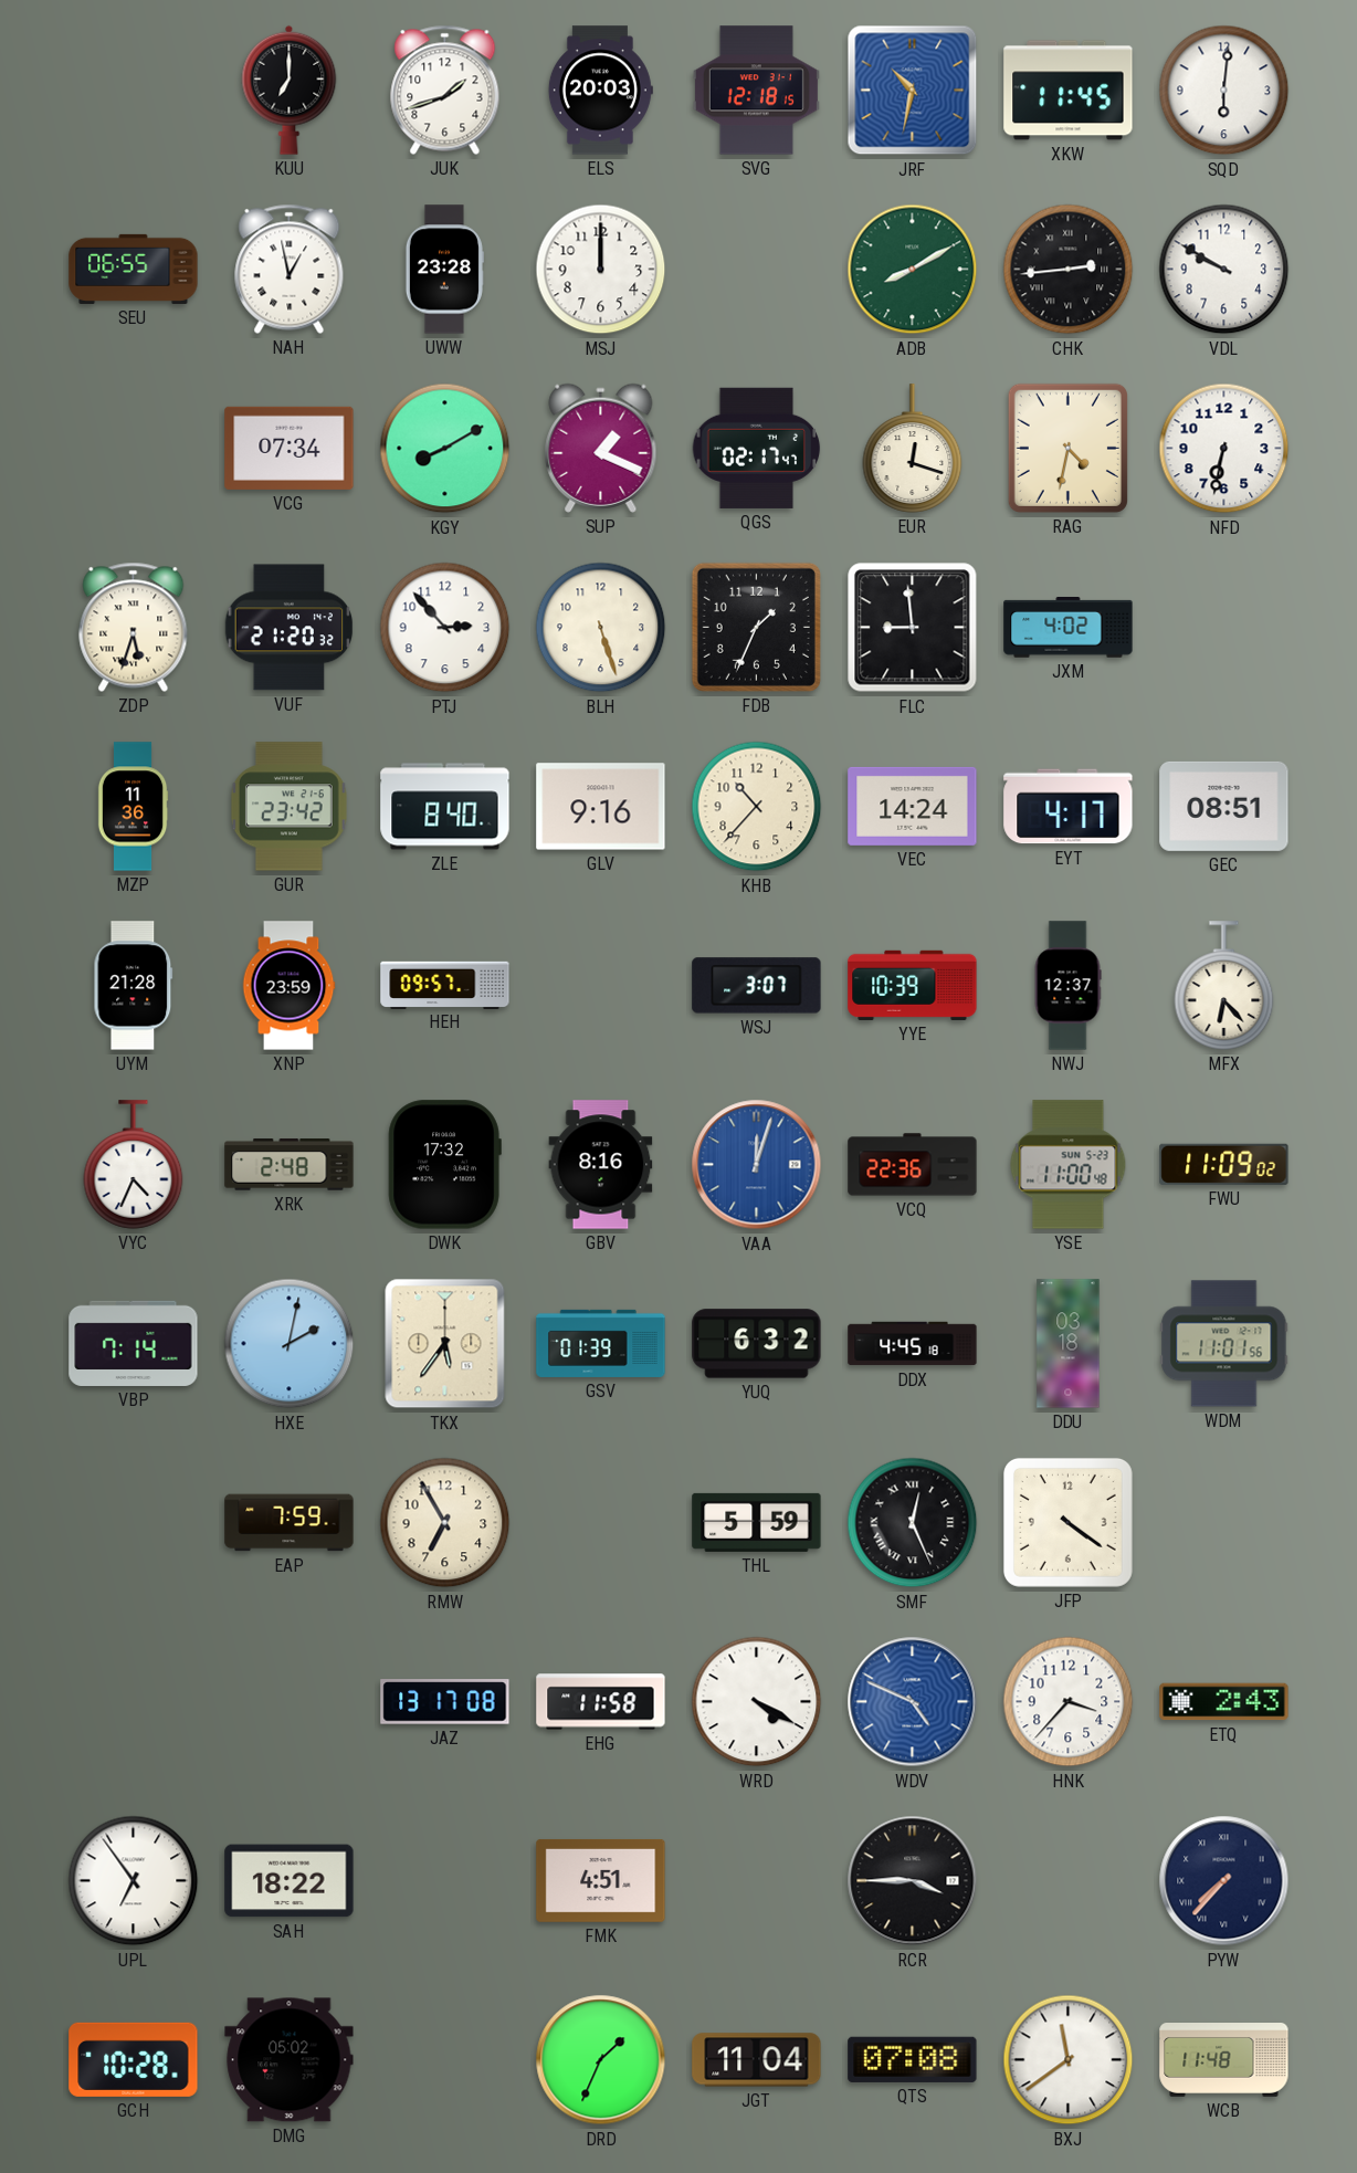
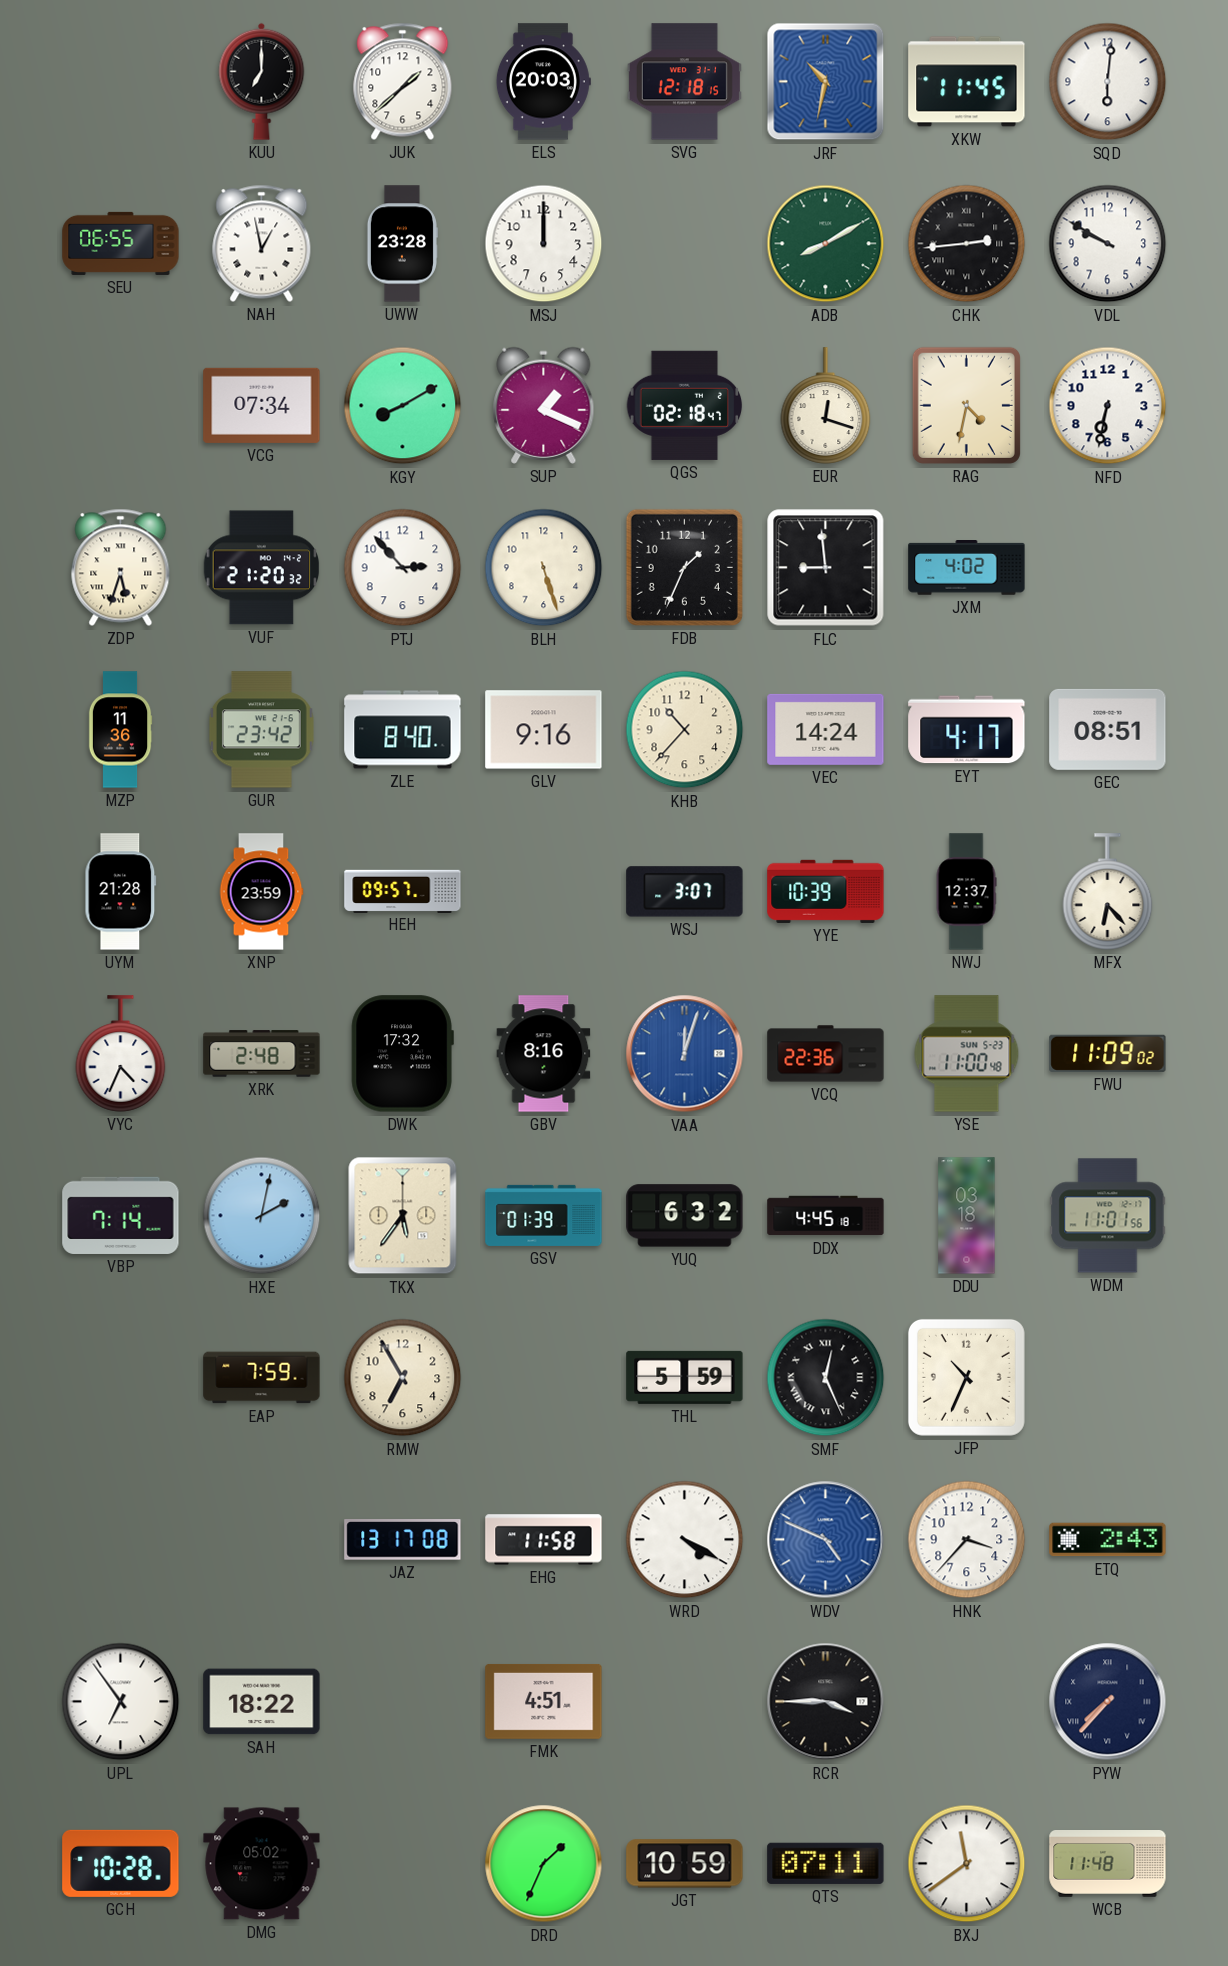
JUK: 1:42 -> 1:38 (403, 81)
QGS: 02:17 -> 02:18 (685, 405)
JFP: 4:21 -> 10:34 (966, 1377)
JGT: 11:04 -> 10:59 (685, 1864)
QTS: 07:08 -> 07:11 (826, 1863)
